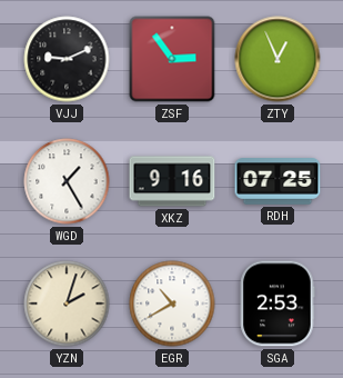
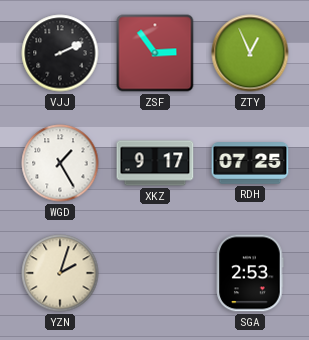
VJJ: 9:11 -> 2:11 (60, 53)
XKZ: 9:16 -> 9:17 (155, 163)
EGR: 10:40 -> none (172, 304)
